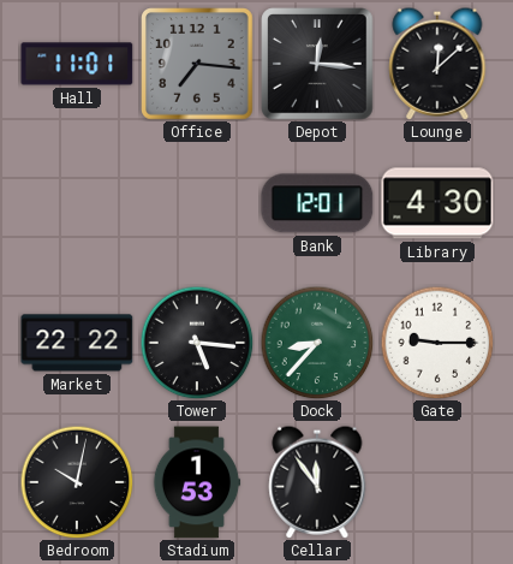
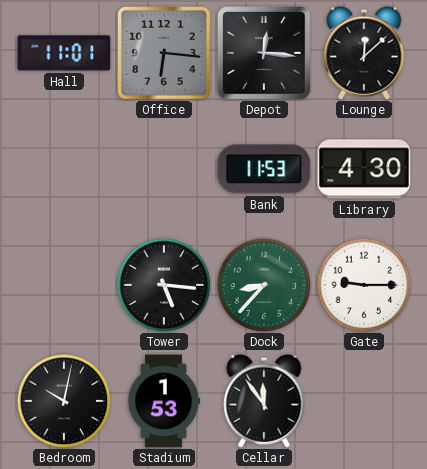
Office: 7:16 -> 6:16 (164, 53)
Bank: 12:01 -> 11:53 (264, 169)
Market: 22:22 -> none (77, 343)
